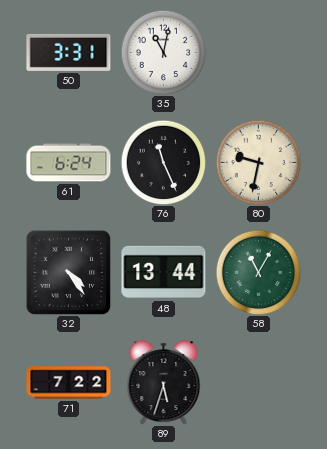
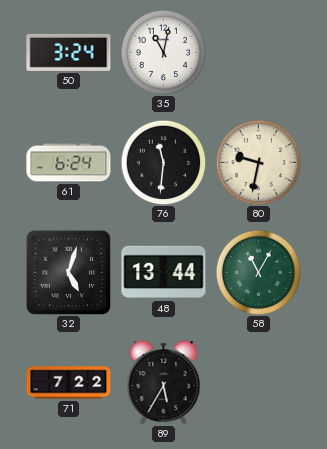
50: 3:31 -> 3:24 (69, 52)
76: 11:26 -> 11:31 (163, 162)
32: 4:24 -> 5:03 (68, 272)
89: 5:33 -> 5:35 (164, 383)
